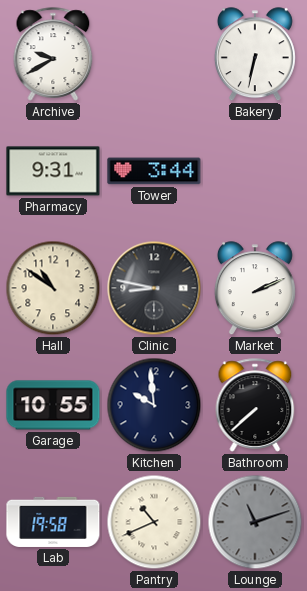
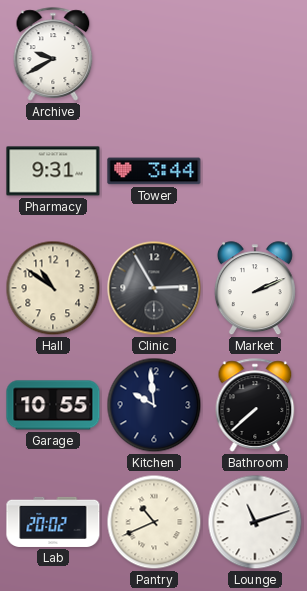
Bakery: 6:32 -> none (255, 55)
Clinic: 8:47 -> 2:55 (154, 288)
Lab: 19:58 -> 20:02 (53, 522)
Lounge dial: grey -> white (255, 522)
